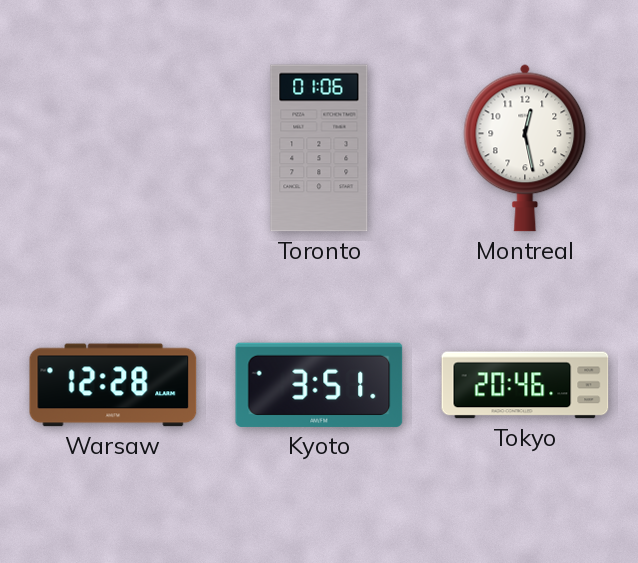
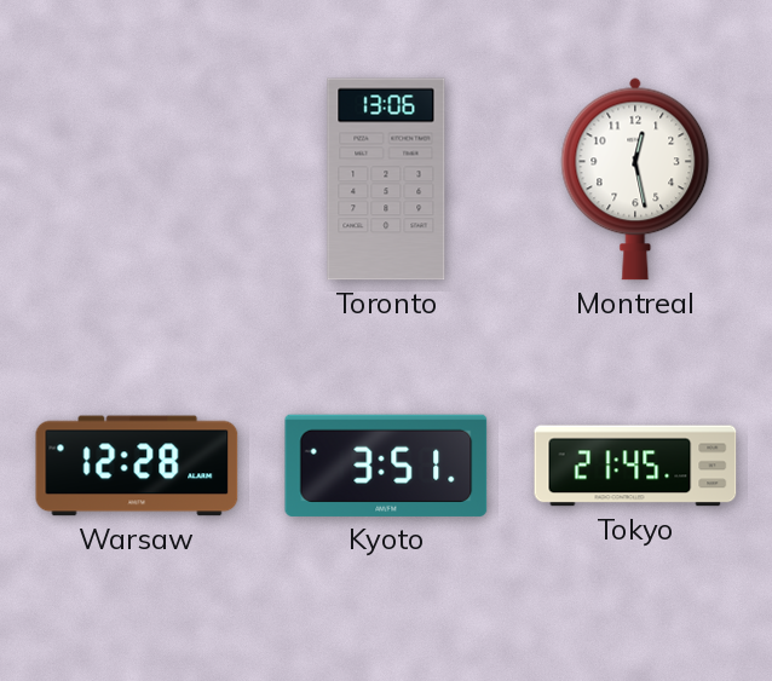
Toronto: 01:06 -> 13:06 (386, 179)
Tokyo: 20:46 -> 21:45 (635, 466)
